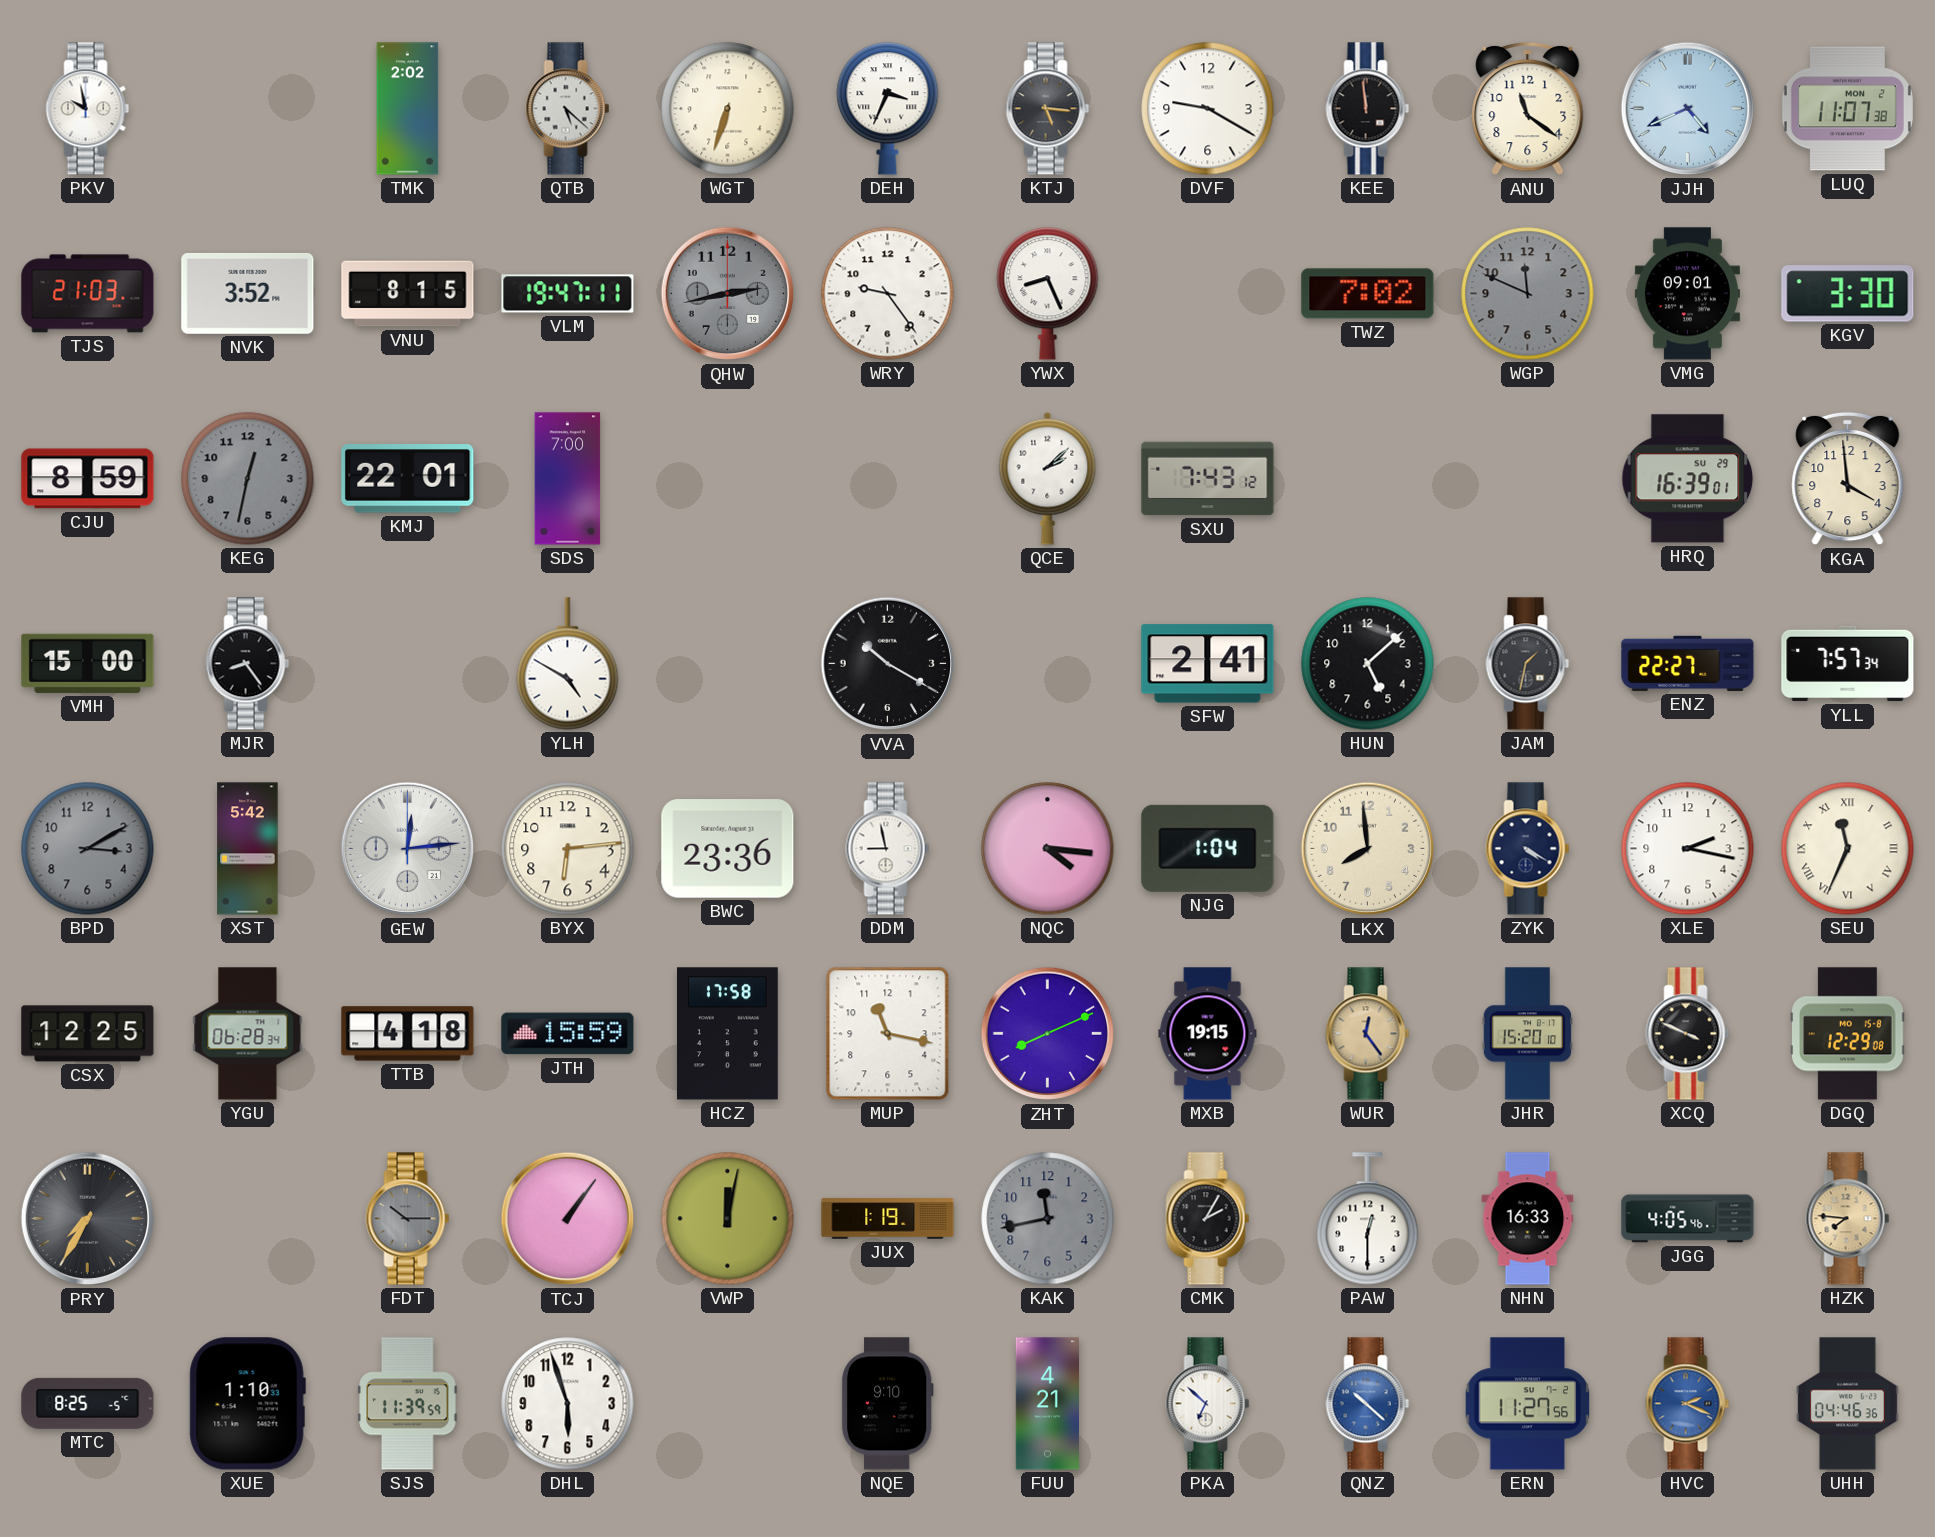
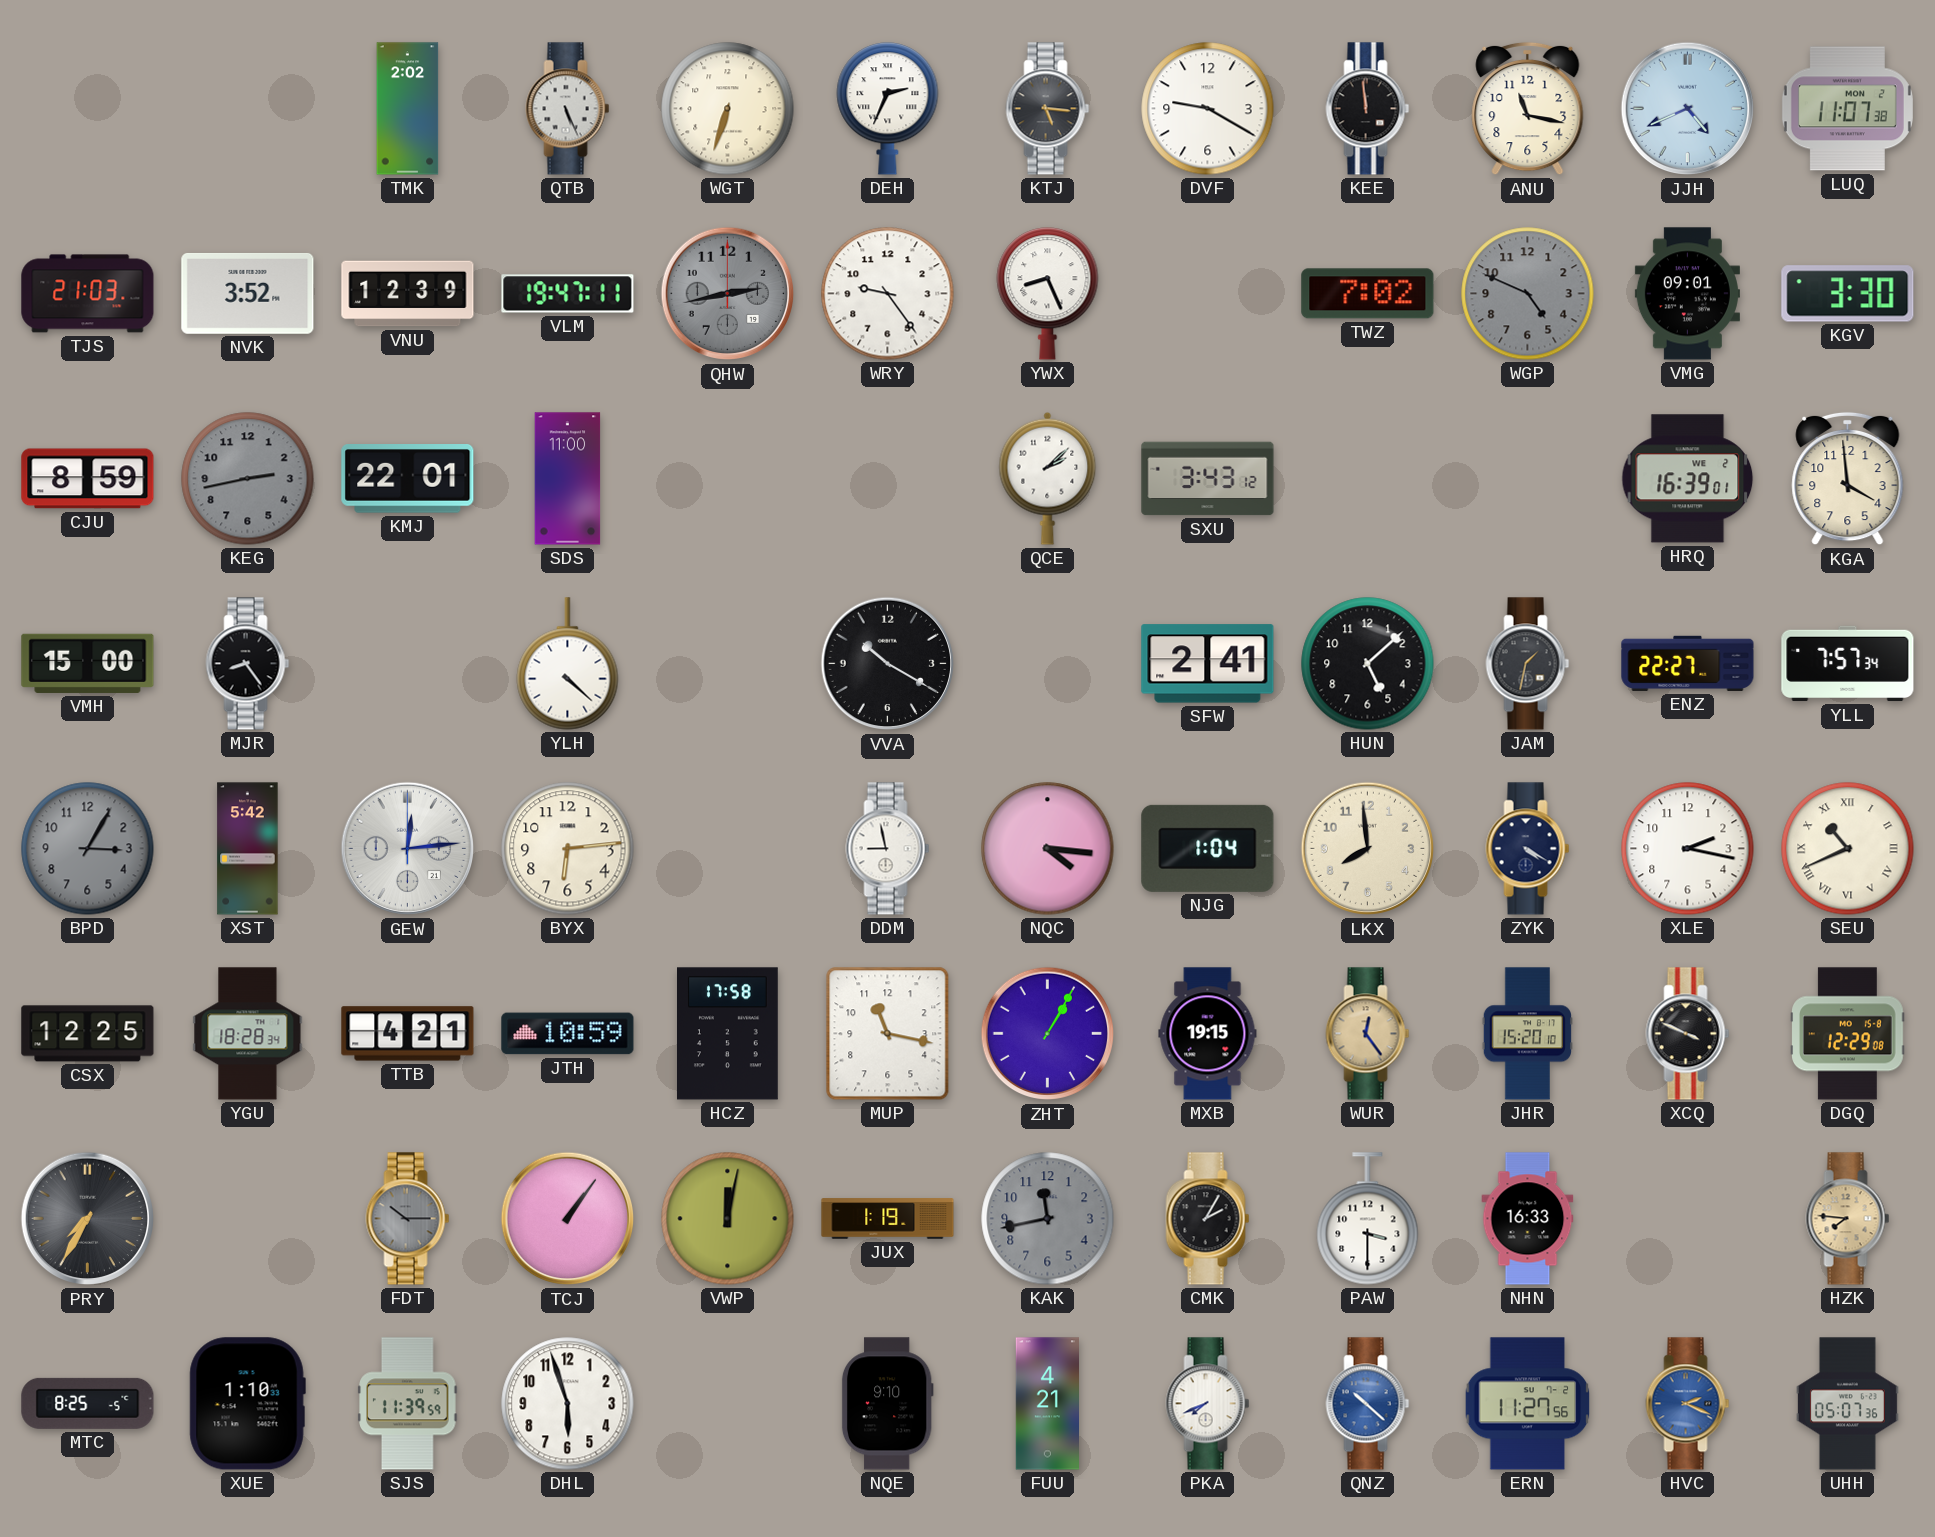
PKV: 9:58 -> none (88, 109)
QTB: 5:22 -> 5:26 (568, 109)
DEH: 3:34 -> 2:34 (888, 109)
ANU: 11:21 -> 11:17 (1528, 109)
VNU: 8:15 -> 12:39 (408, 294)
WGP: 11:49 -> 4:49 (1528, 294)
KEG: 12:32 -> 2:43 (248, 479)
SDS: 7:00 -> 11:00 (568, 479)
SXU: 7:43 -> 3:43 (1208, 479)
HRQ date: SU 29 -> WE 2 (1688, 479)
YLH: 4:50 -> 4:22 (568, 664)
BPD: 3:10 -> 3:05 (88, 849)
BWC: 23:36 -> none (728, 849)
SEU: 11:34 -> 10:41 (1848, 849)
YGU: 06:28 -> 18:28 (248, 1034)
TTB: 4:18 -> 4:21 (408, 1034)
JTH: 15:59 -> 10:59 (568, 1034)
ZHT: 8:11 -> 1:05 (1048, 1034)
PAW: 12:30 -> 3:30 (1368, 1219)
JGG: 4:05 -> none (1688, 1219)
PKA: 6:52 -> 7:41 (1208, 1404)
UHH: 04:46 -> 05:07 (1847, 1404)
